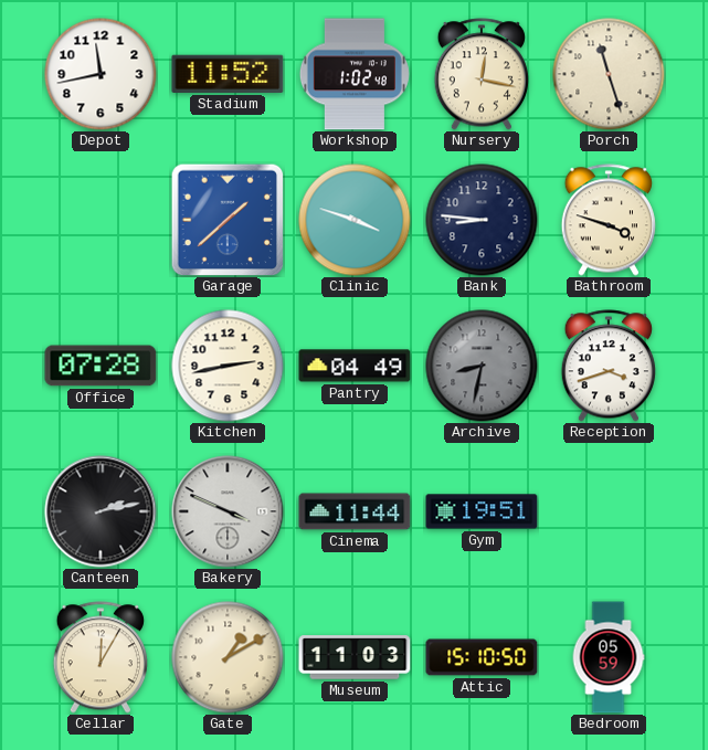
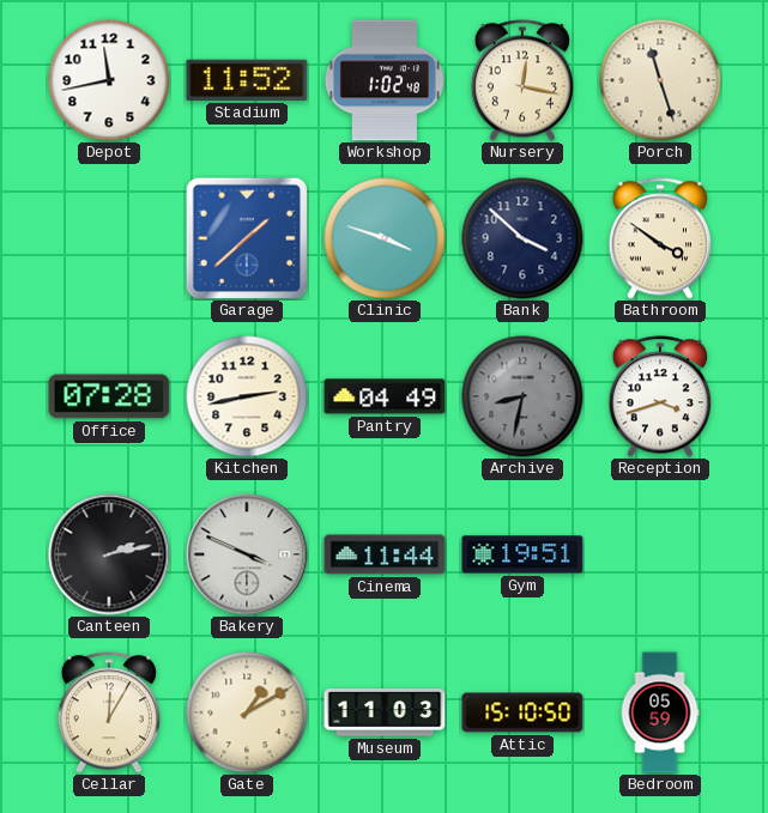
Bank: 8:46 -> 3:52 (522, 238)
Bathroom: 3:48 -> 3:51 (660, 238)
